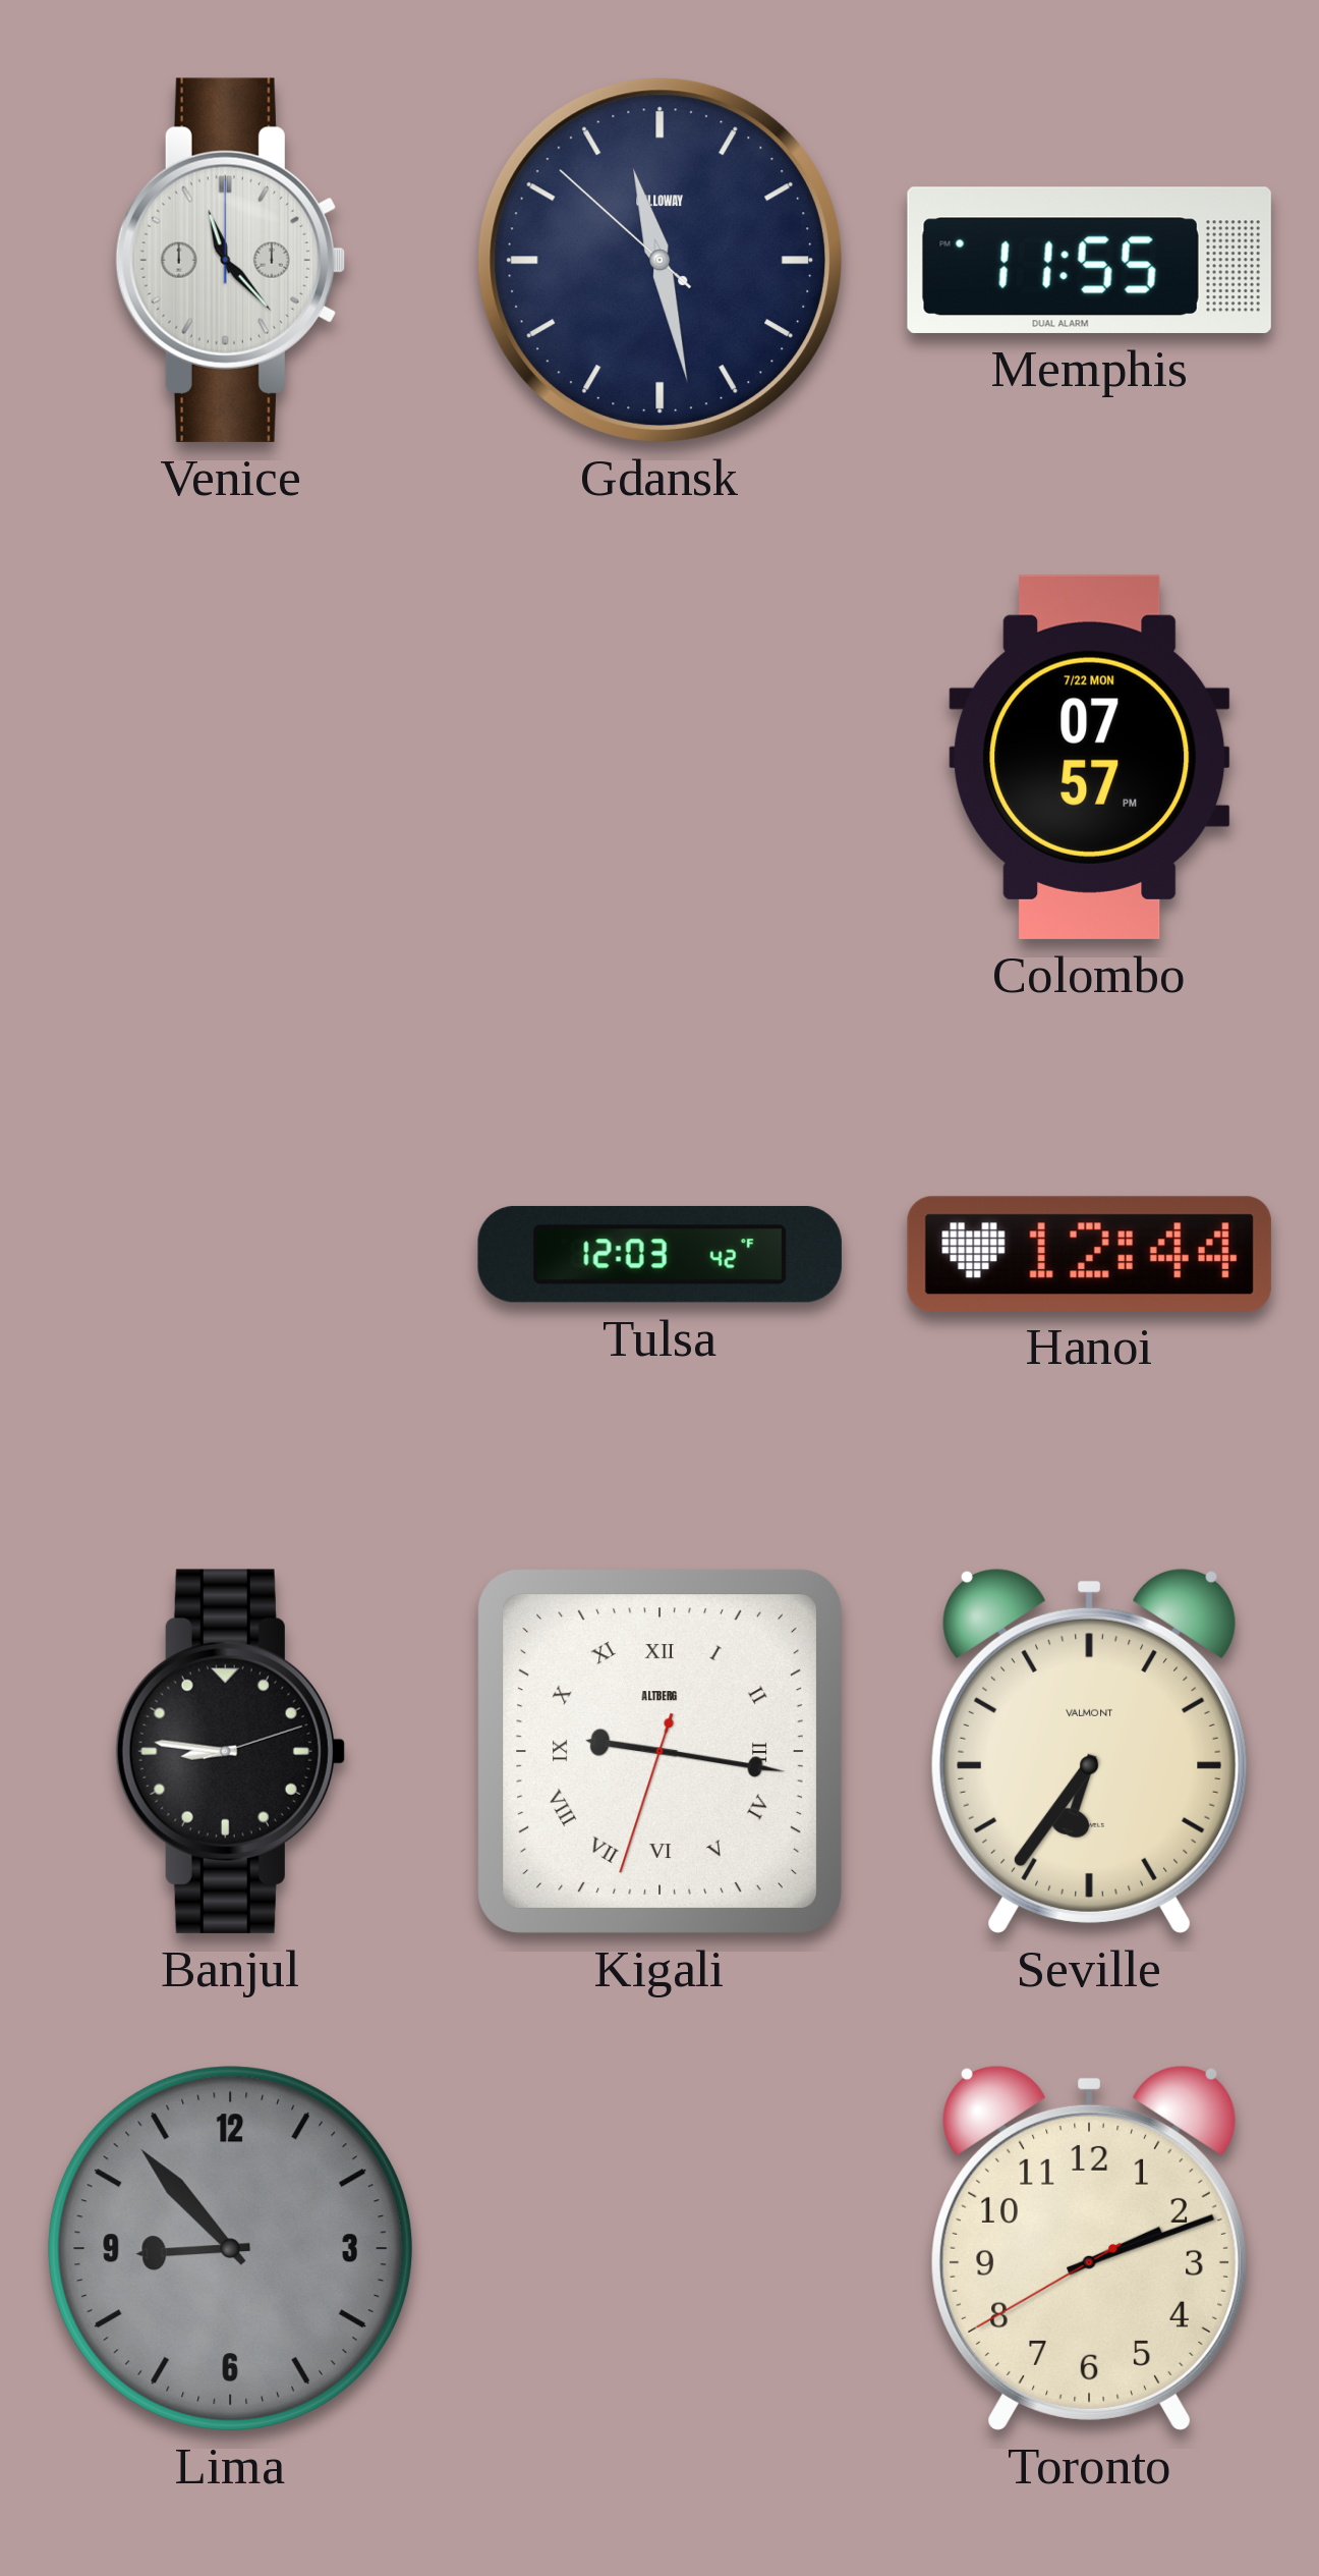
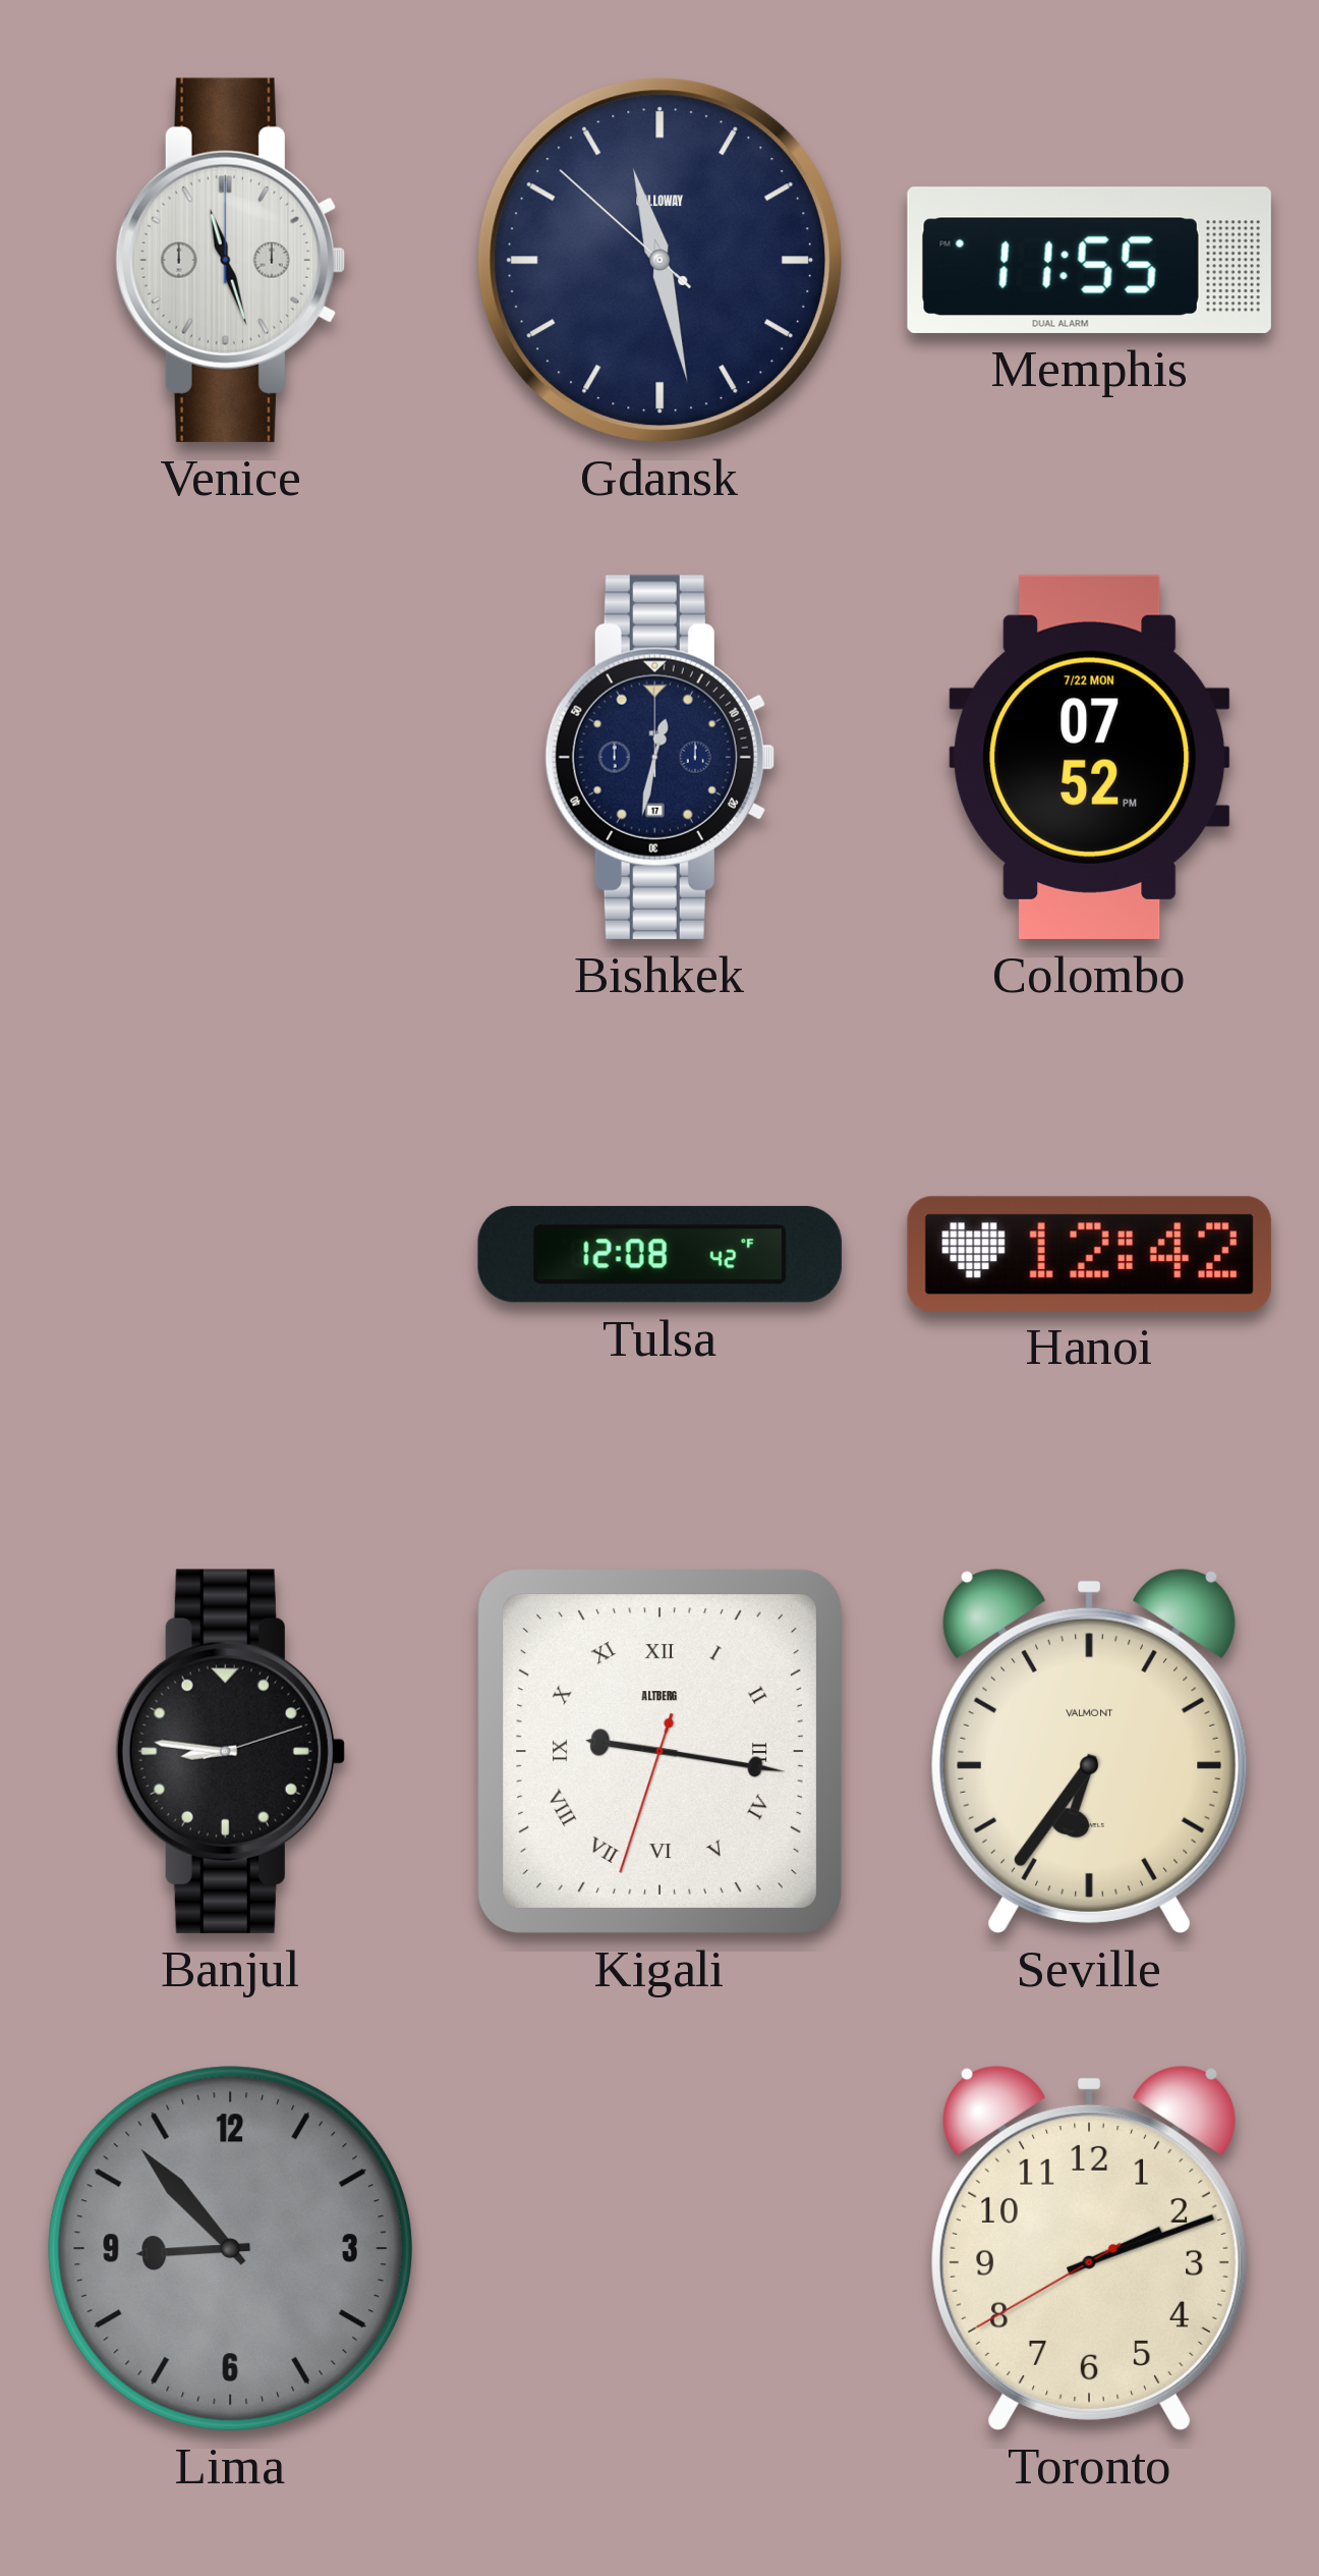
Venice: 11:23 -> 11:27 (230, 260)
Bishkek: none -> 12:32 (659, 757)
Colombo: 07:57 -> 07:52 (1090, 757)
Tulsa: 12:03 -> 12:08 (659, 1254)
Hanoi: 12:44 -> 12:42 (1089, 1254)
